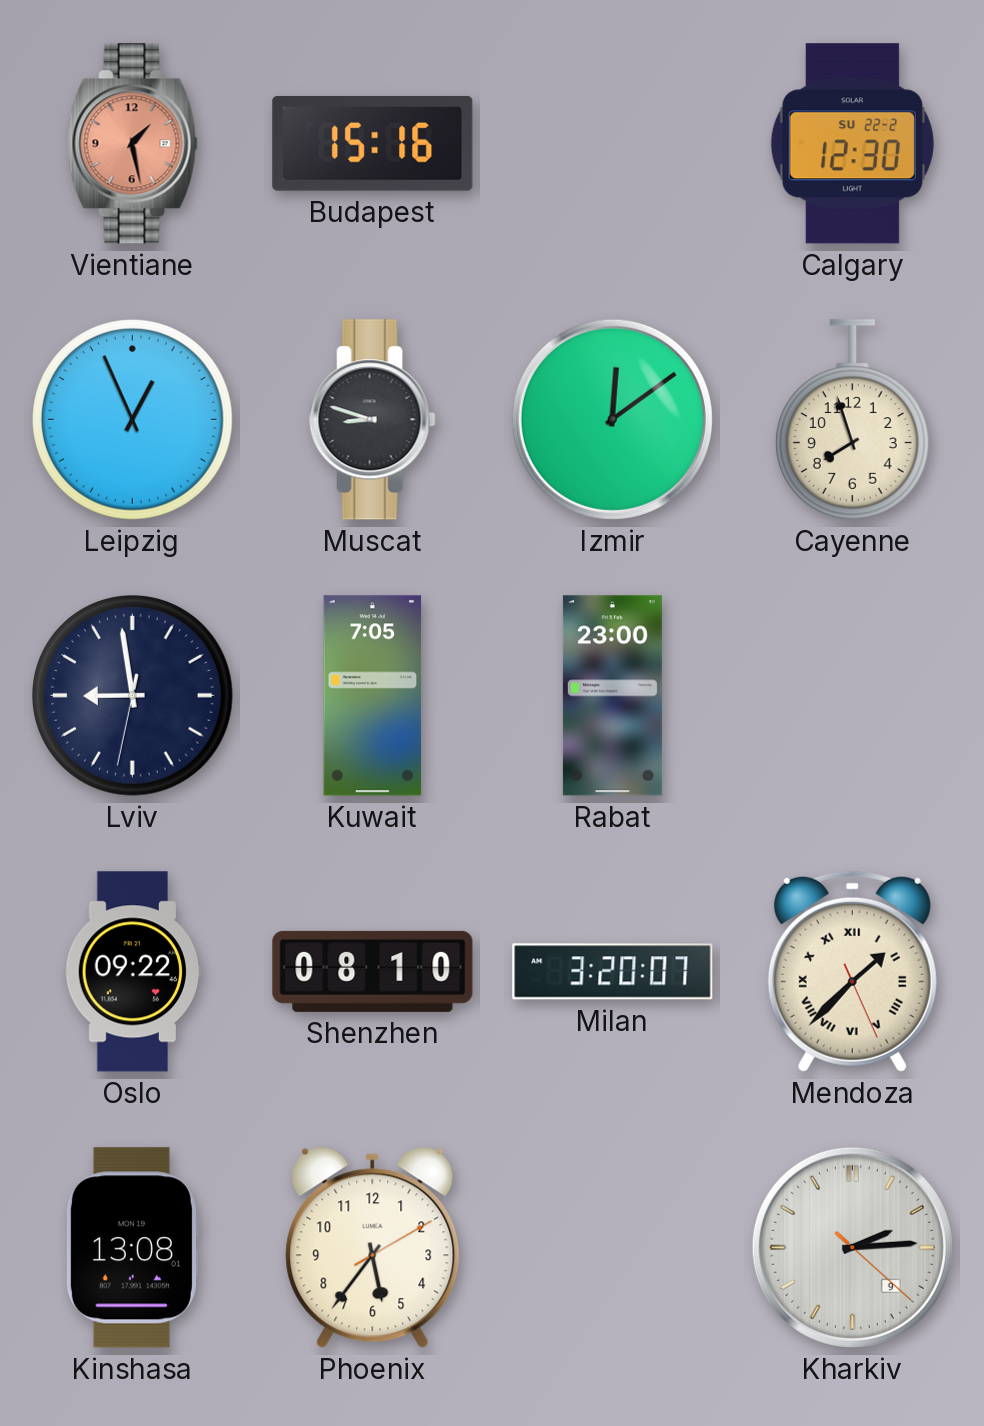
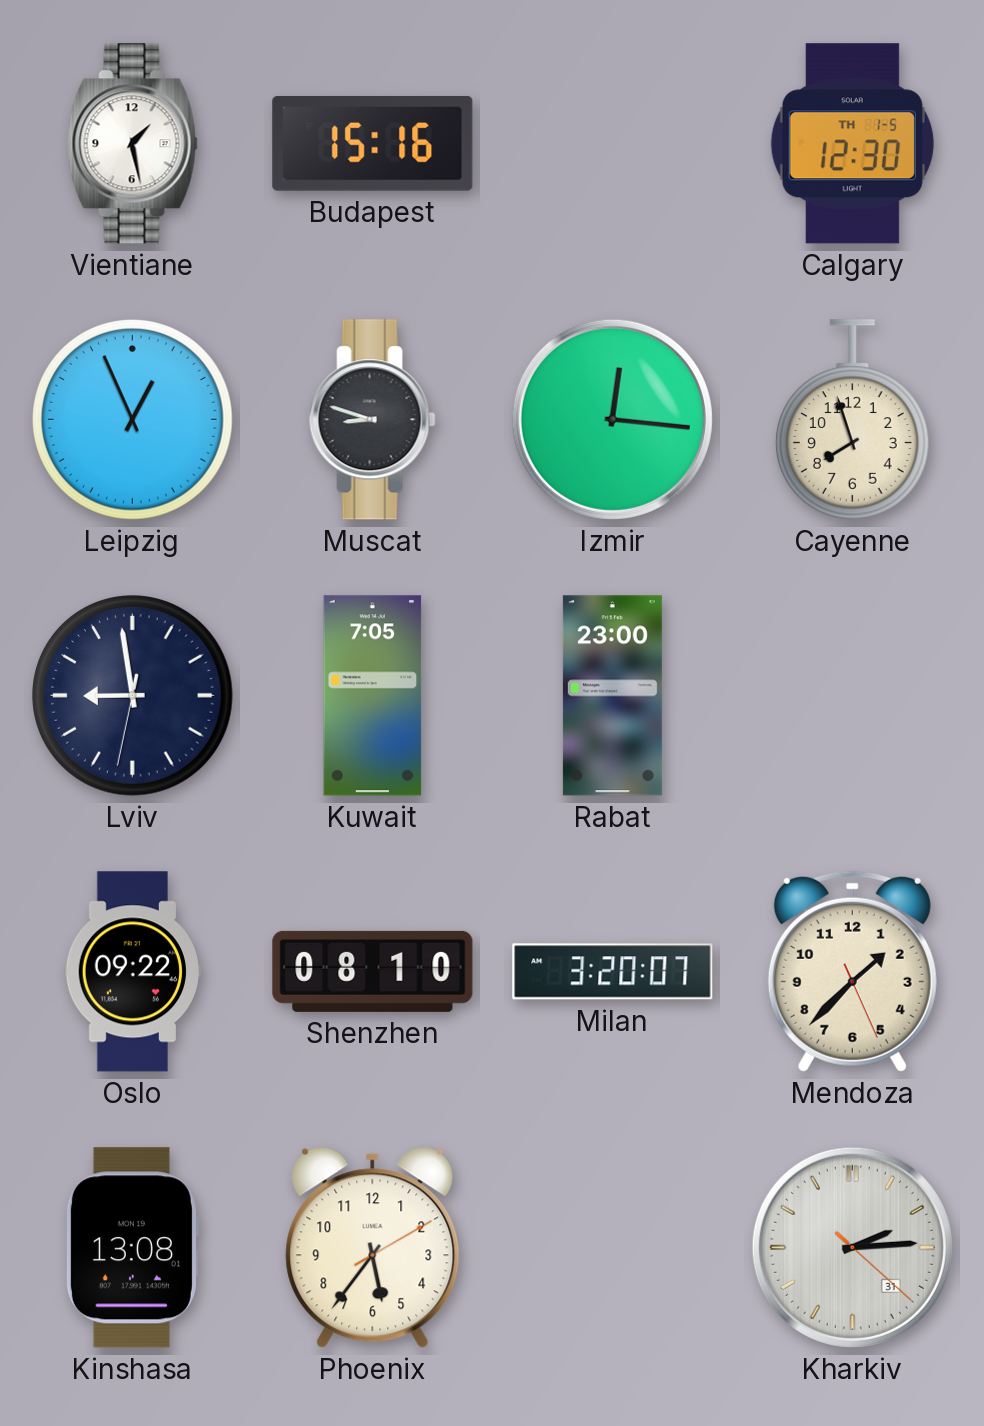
Vientiane dial: salmon -> white (132, 144)
Calgary date: SU 22-2 -> TH 1-5 (852, 144)
Izmir: 12:09 -> 12:16 (612, 419)
Mendoza numerals: Roman -> Arabic (852, 971)
Kharkiv date: 9 -> 31 (852, 1247)
